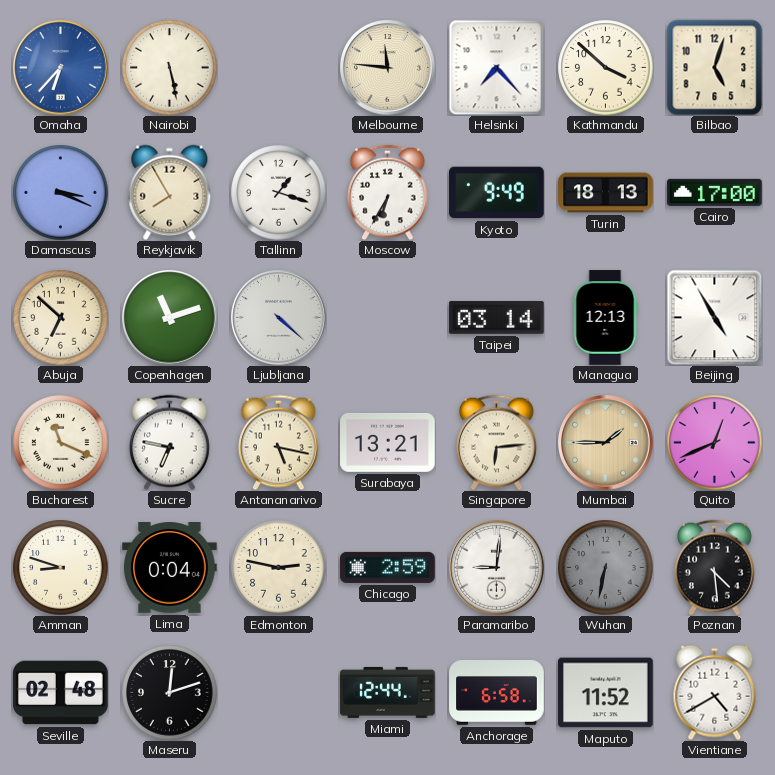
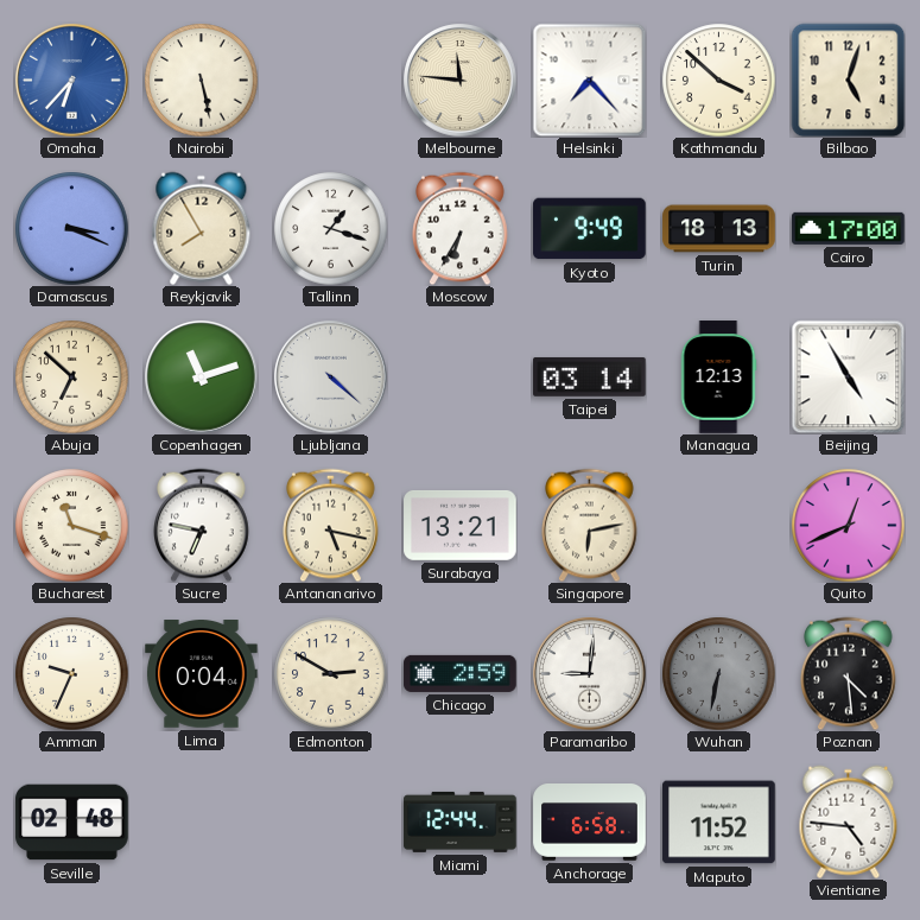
Bucharest: 11:19 -> 11:18 (71, 525)
Singapore: 6:14 -> 6:13 (590, 525)
Mumbai: 1:45 -> none (606, 443)
Amman: 8:48 -> 9:34 (71, 673)
Edmonton: 2:47 -> 2:50 (330, 673)
Maseru: 12:12 -> none (169, 692)
Vientiane: 4:40 -> 4:46 (849, 821)
